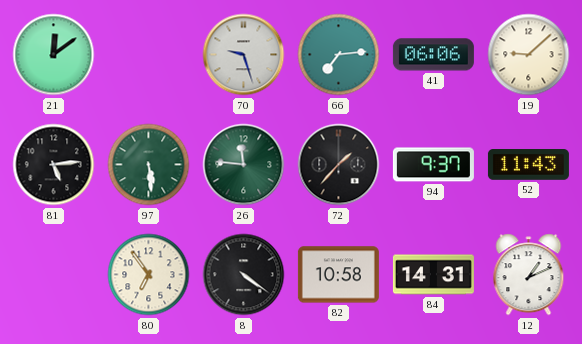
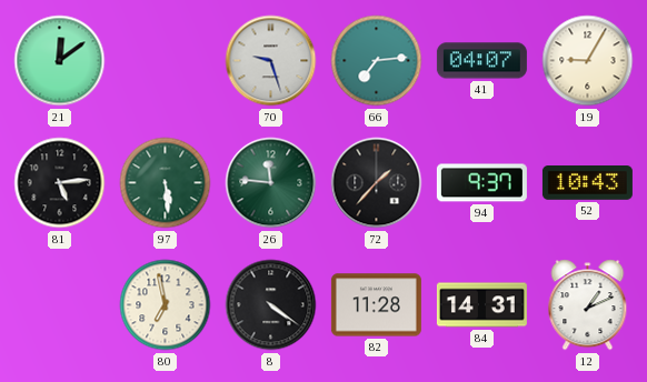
41: 06:06 -> 04:07 (481, 61)
19: 9:08 -> 9:05 (588, 61)
52: 11:43 -> 10:43 (587, 183)
80: 6:54 -> 6:58 (166, 305)
82: 10:58 -> 11:28 (376, 305)
